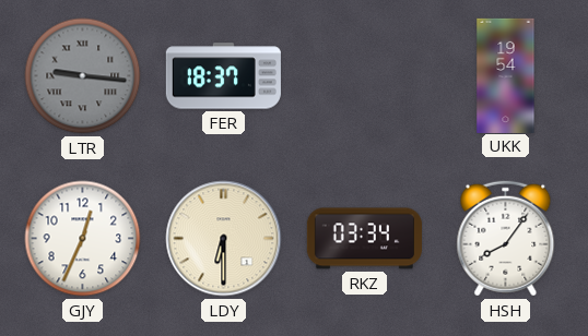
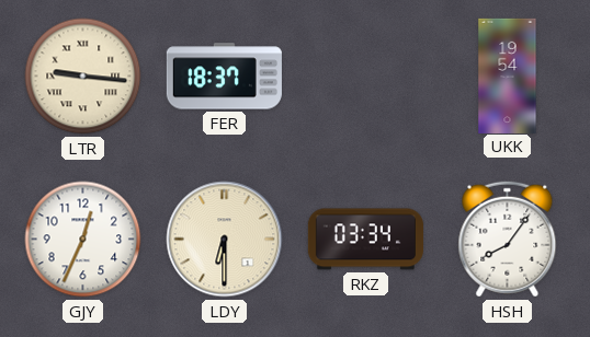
LTR dial: grey -> cream (83, 77)
